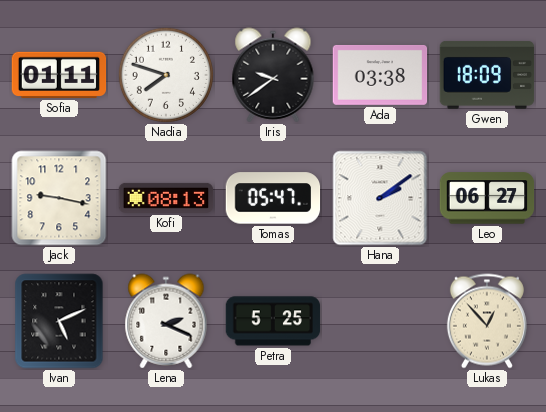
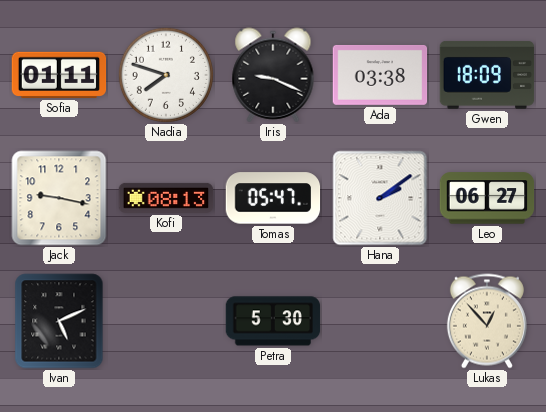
Iris: 9:39 -> 9:19 (273, 75)
Lena: 2:19 -> none (166, 321)
Petra: 5:25 -> 5:30 (273, 321)
